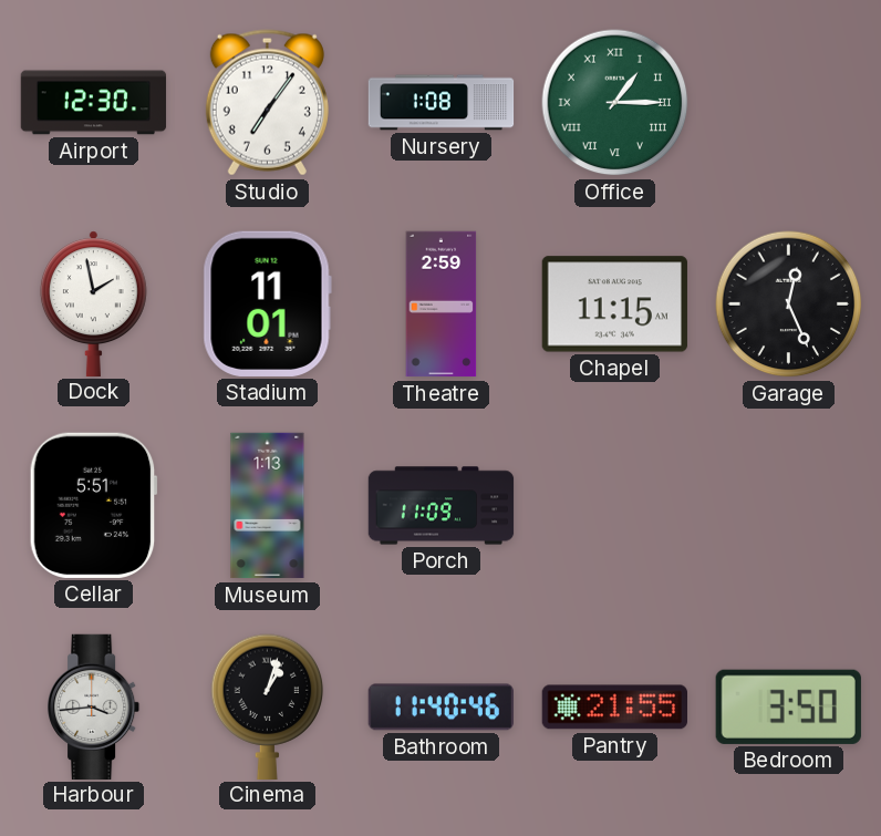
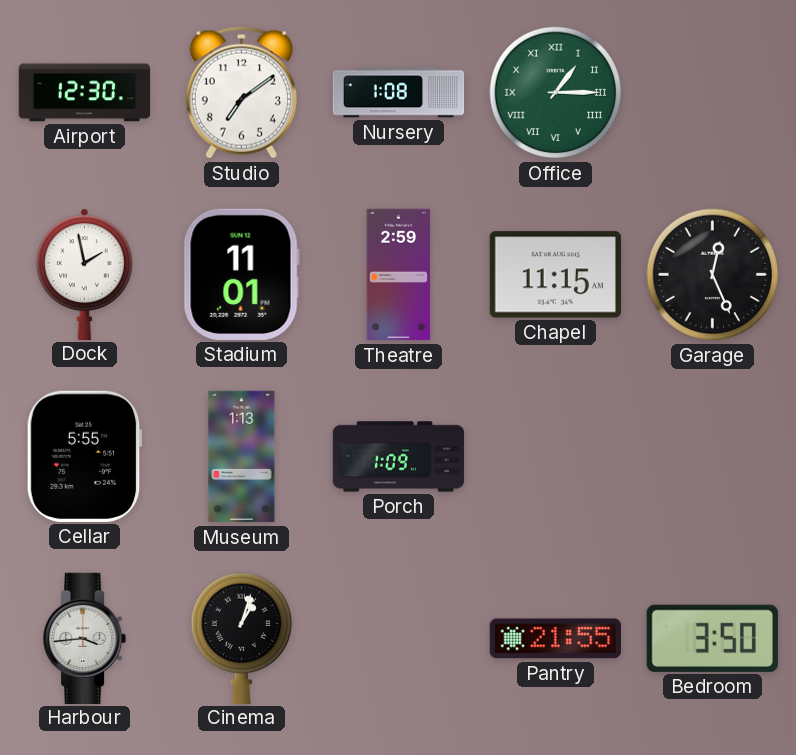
Studio: 7:06 -> 7:09 (241, 93)
Cellar: 5:51 -> 5:55 (84, 456)
Porch: 11:09 -> 1:09 (399, 457)
Bathroom: 11:40 -> none (441, 708)
